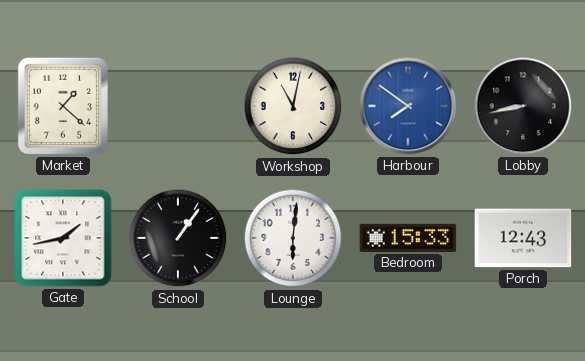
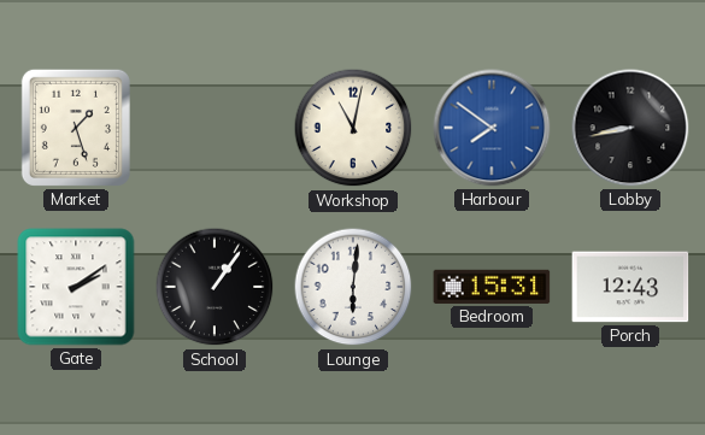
Market: 1:22 -> 1:27 (76, 128)
Gate: 1:43 -> 2:09 (76, 287)
Bedroom: 15:33 -> 15:31 (492, 287)
